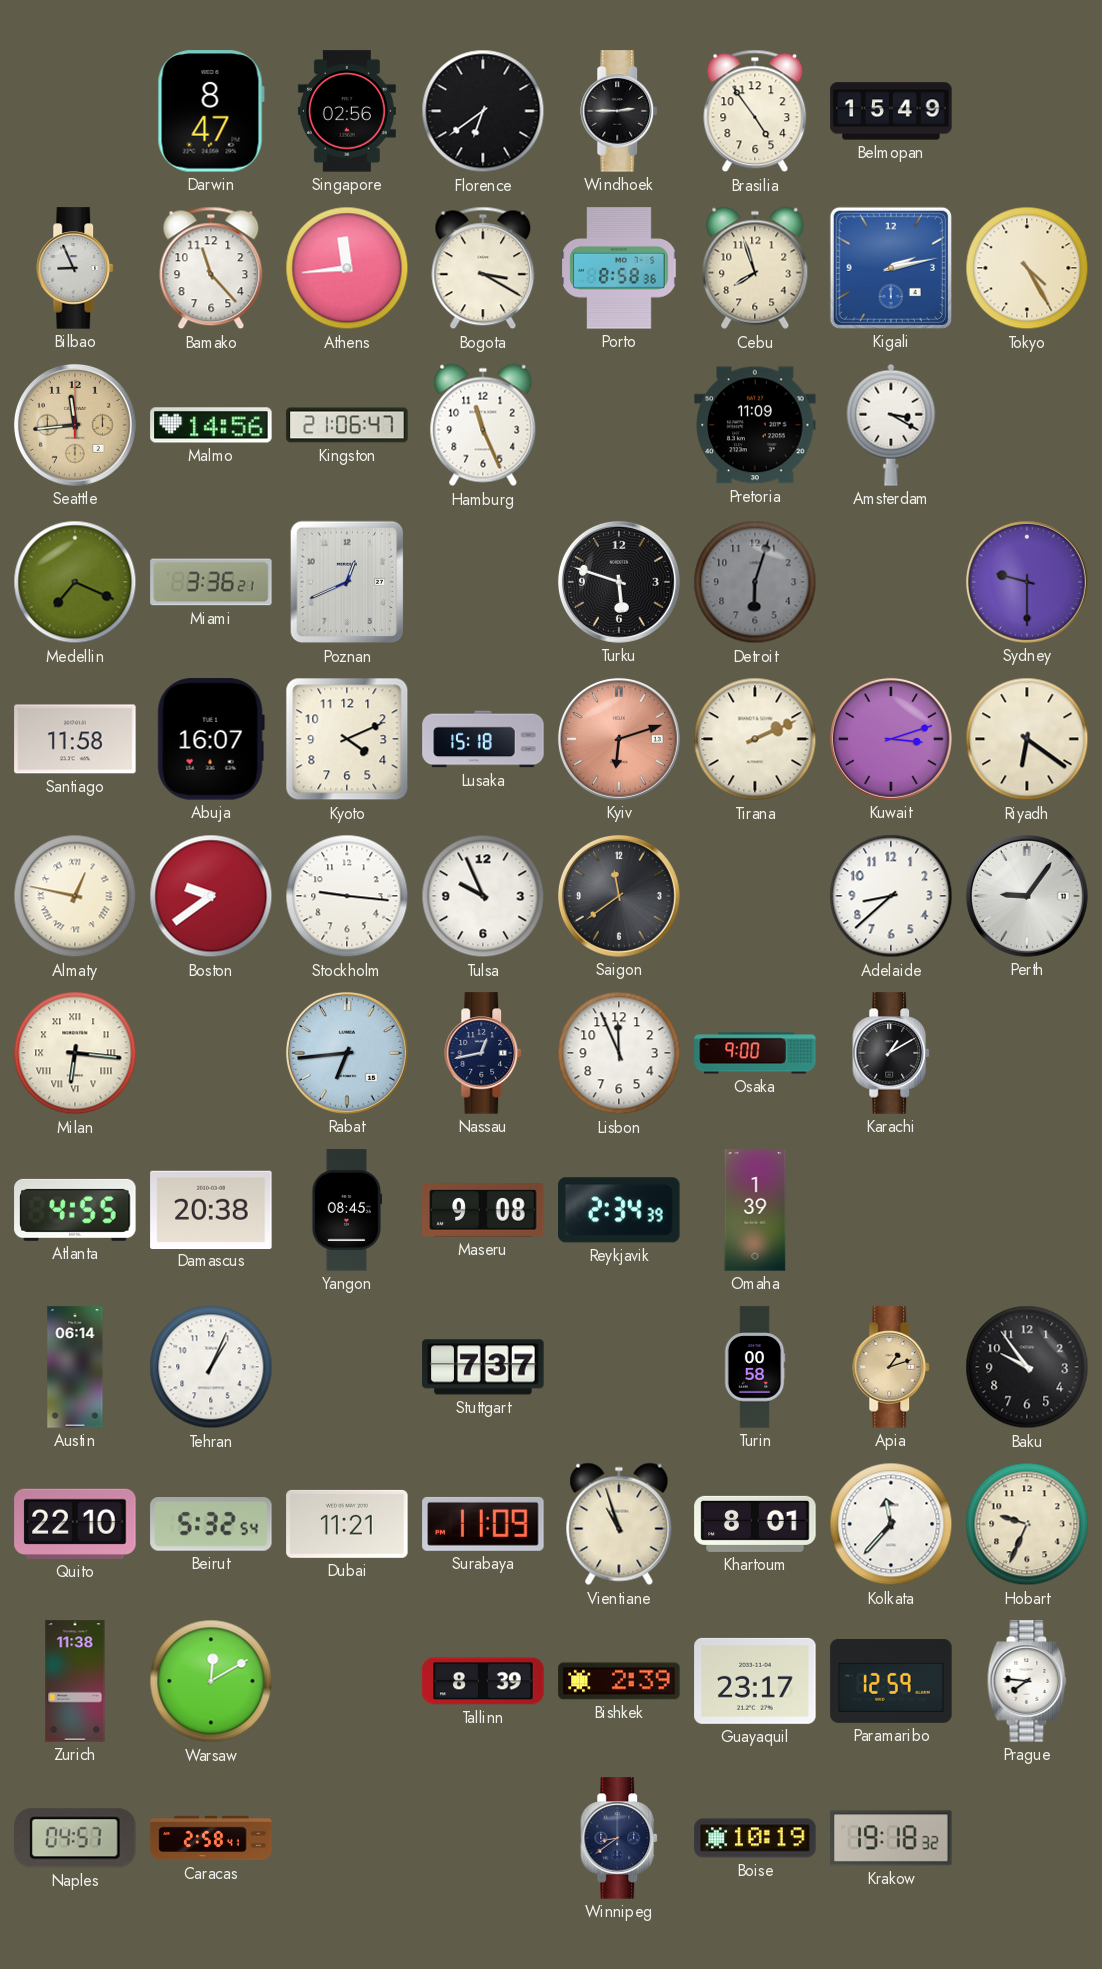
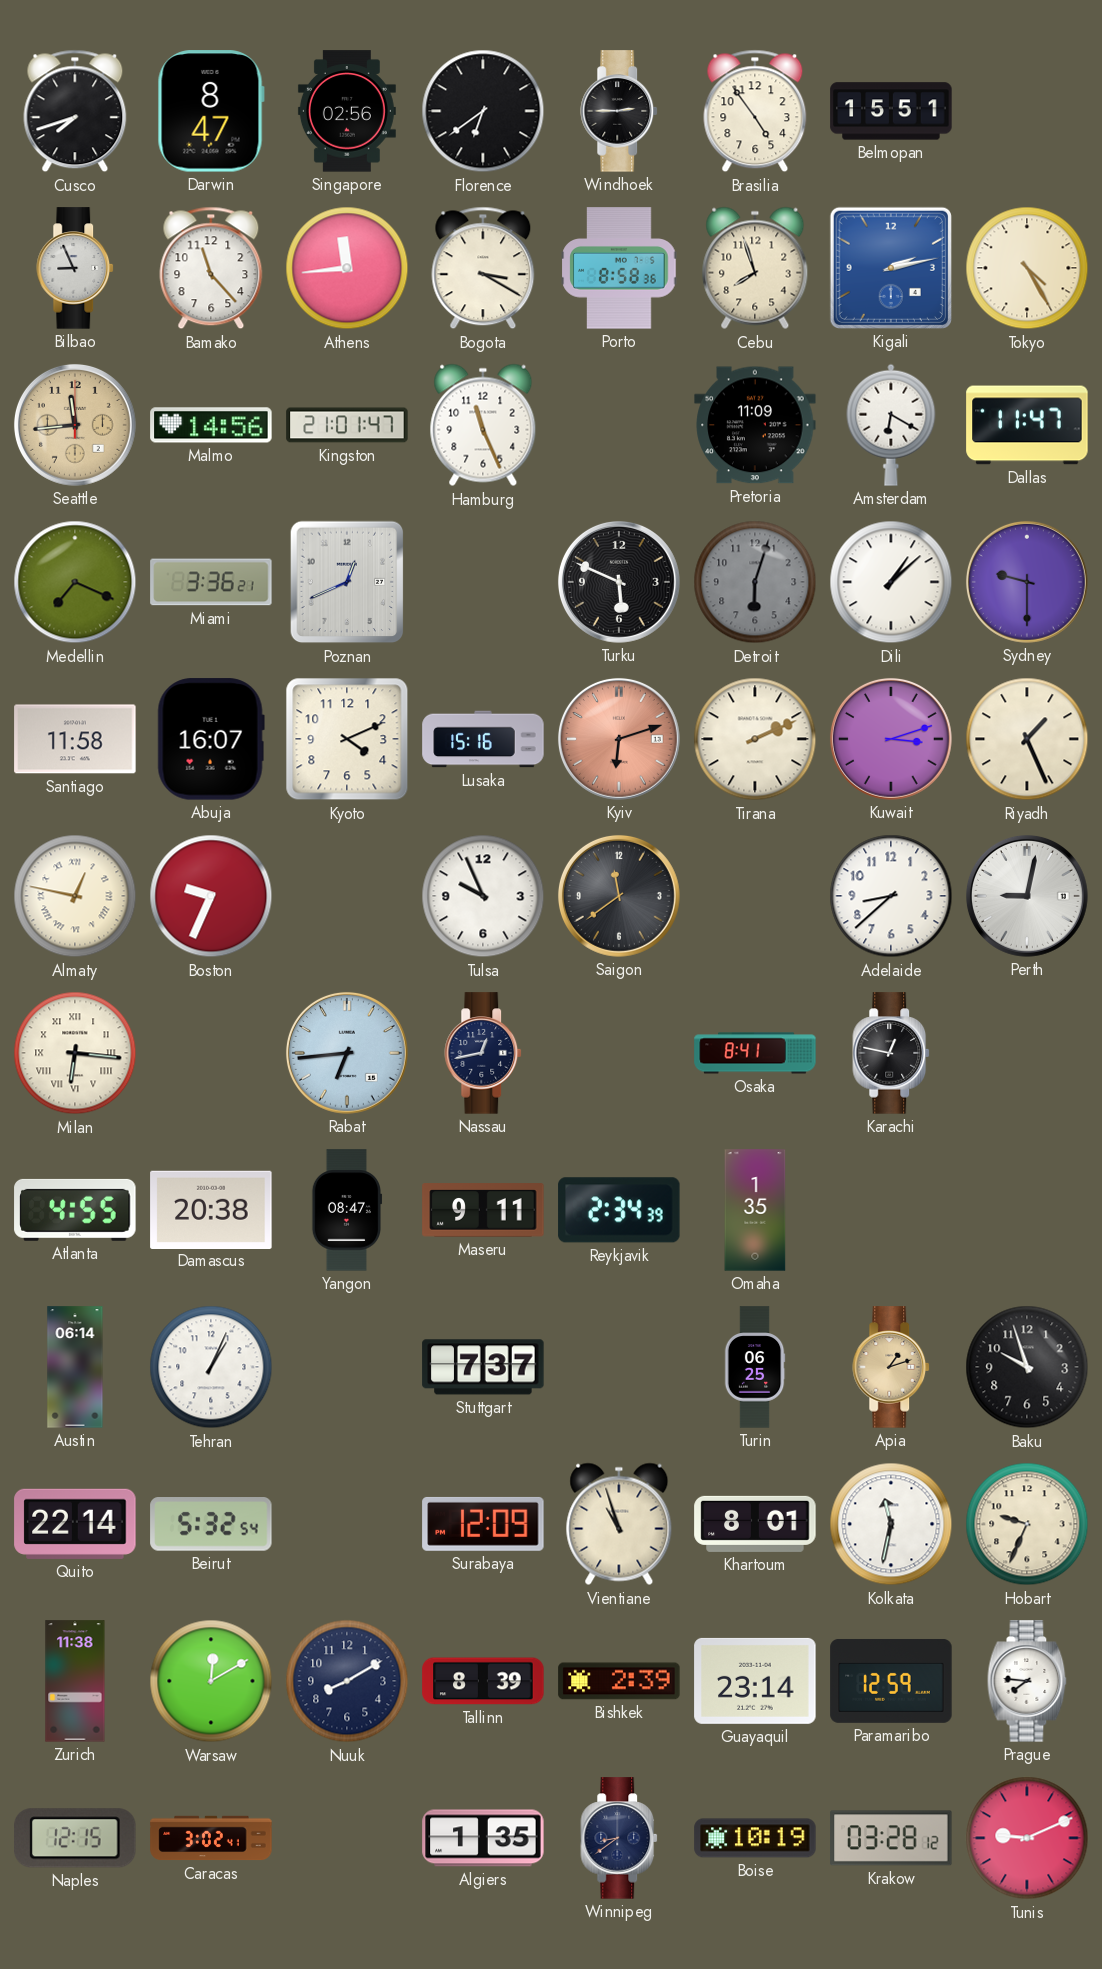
Cusco: none -> 7:42 (75, 111)
Belmopan: 15:49 -> 15:51 (891, 111)
Kingston: 21:06 -> 21:01 (347, 425)
Amsterdam: 3:20 -> 6:20 (891, 425)
Dallas: none -> 11:47 (1027, 425)
Turku: 5:48 -> 5:49 (619, 582)
Dili: none -> 1:08 (891, 582)
Lusaka: 15:18 -> 15:16 (483, 739)
Riyadh: 6:21 -> 1:26 (1027, 739)
Boston: 9:39 -> 9:34 (211, 896)
Stockholm: 9:16 -> none (347, 896)
Perth: 9:06 -> 9:02 (1027, 896)
Lisbon: 11:56 -> none (619, 1053)
Osaka: 9:00 -> 8:41 (755, 1053)
Karachi: 1:10 -> 12:47 (892, 1053)
Yangon: 08:45 -> 08:47 (347, 1210)
Maseru: 9:08 -> 9:11 (483, 1210)
Omaha: 1:39 -> 1:35 (755, 1210)
Turin: 00:58 -> 06:25 (755, 1367)
Baku: 9:54 -> 9:57 (1027, 1367)
Quito: 22:10 -> 22:14 (75, 1524)
Dubai: 11:21 -> none (347, 1524)
Surabaya: 11:09 -> 12:09 (483, 1524)
Kolkata: 11:37 -> 11:32 (891, 1524)
Nuuk: none -> 8:10 (347, 1681)
Guayaquil: 23:17 -> 23:14 (755, 1681)
Naples: 04:57 -> 12:15 (75, 1838)
Caracas: 2:58 -> 3:02 (211, 1838)
Algiers: none -> 1:35 (483, 1838)
Krakow: 19:18 -> 03:28 (891, 1838)
Tunis: none -> 9:11 (1027, 1838)
